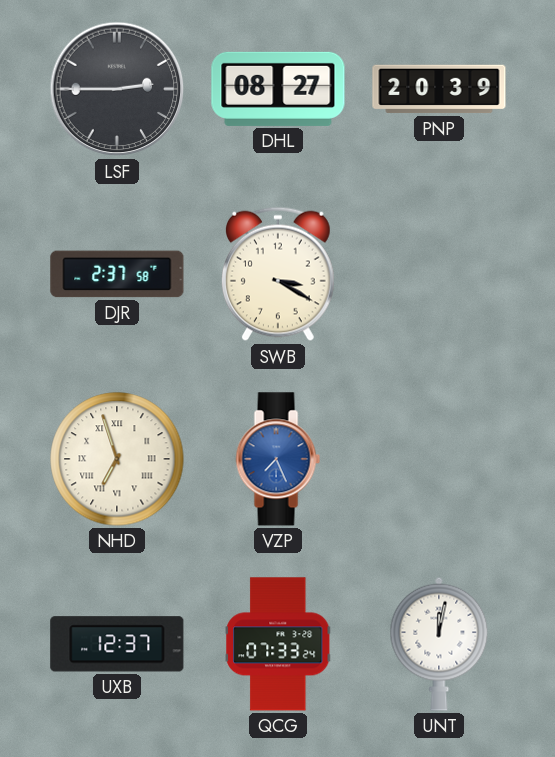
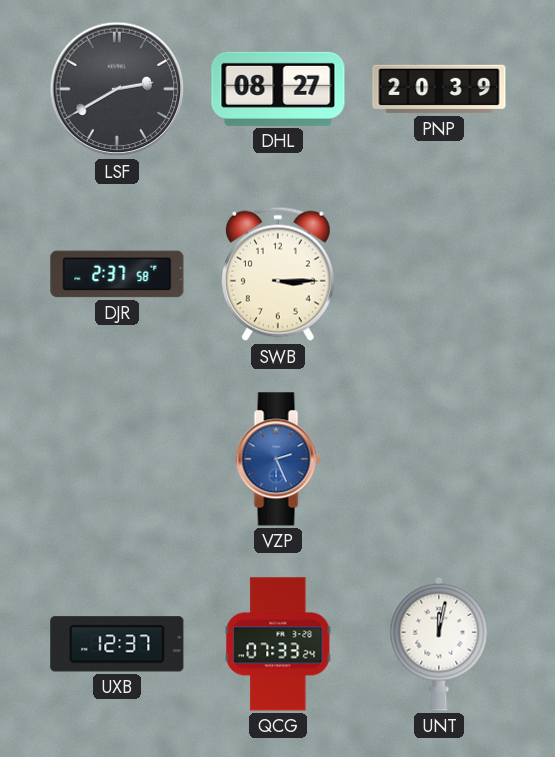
LSF: 2:45 -> 2:40 (117, 89)
SWB: 3:20 -> 3:15 (278, 274)
NHD: 6:57 -> none (117, 459)
VZP: 7:26 -> 2:26 (278, 459)
